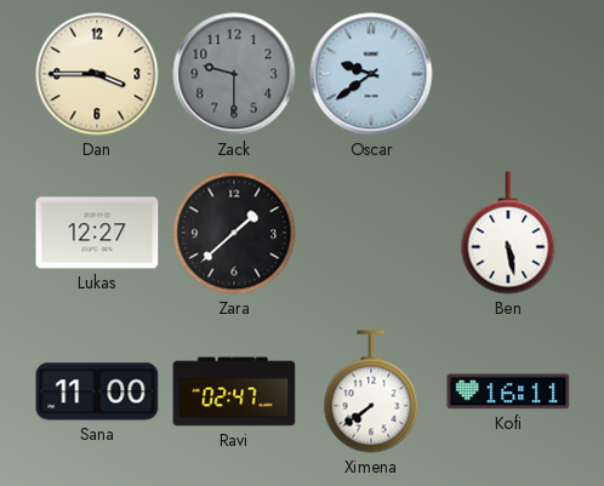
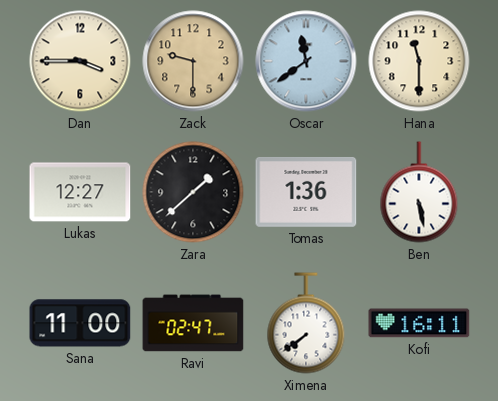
Zack dial: grey -> champagne (193, 61)
Oscar: 9:39 -> 11:39 (306, 61)
Hana: none -> 11:30 (419, 61)
Tomas: none -> 1:36 (306, 192)
